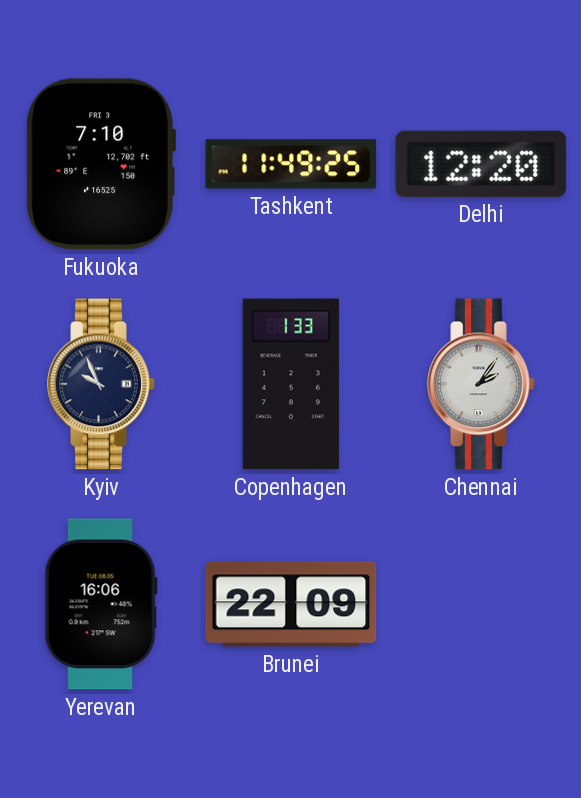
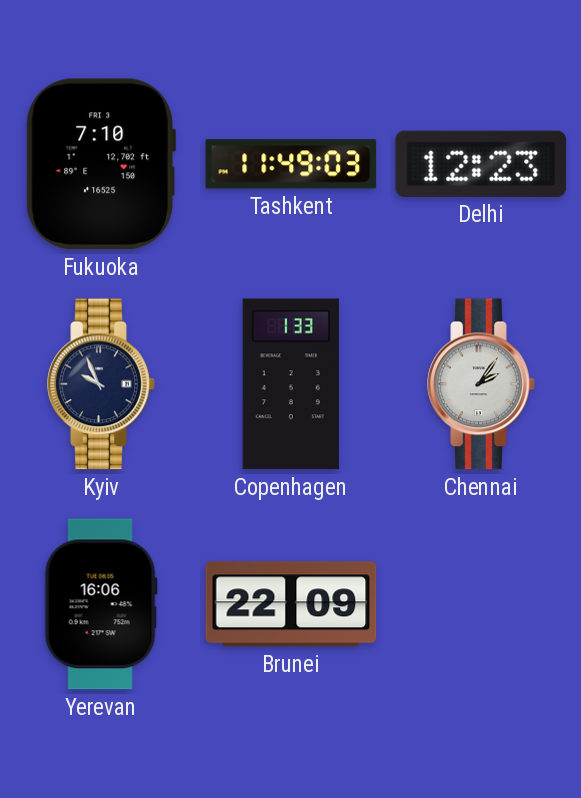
Tashkent: 11:49:25 -> 11:49:03 (291, 164)
Delhi: 12:20 -> 12:23 (481, 164)
